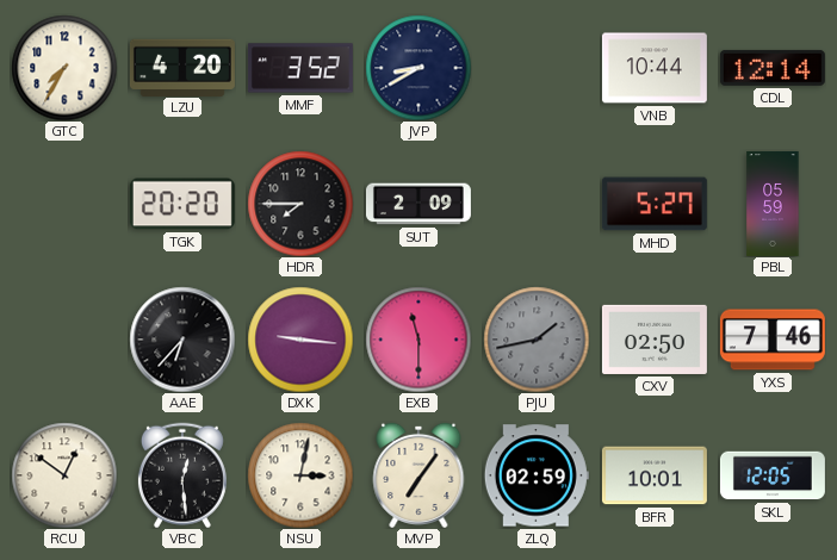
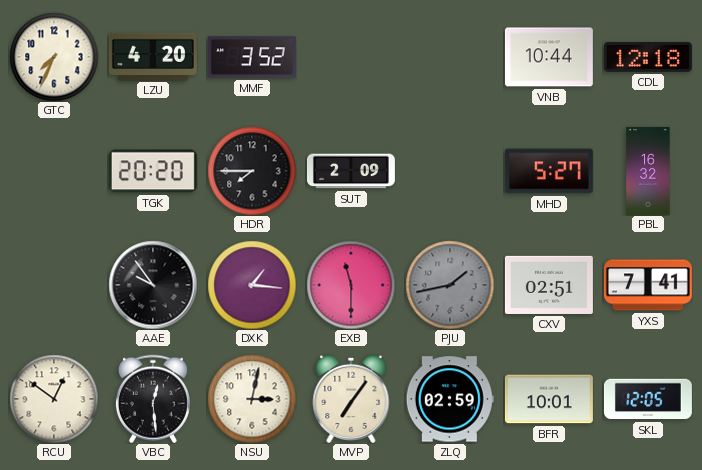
GTC: 7:35 -> 7:34 (54, 57)
JVP: 8:40 -> none (418, 68)
CDL: 12:14 -> 12:18 (648, 57)
PBL: 05:59 -> 16:32 (648, 171)
AAE: 6:37 -> 9:54 (153, 285)
DXK: 9:16 -> 1:16 (252, 285)
CXV: 02:50 -> 02:51 (549, 285)
YXS: 7:46 -> 7:41 (648, 285)
